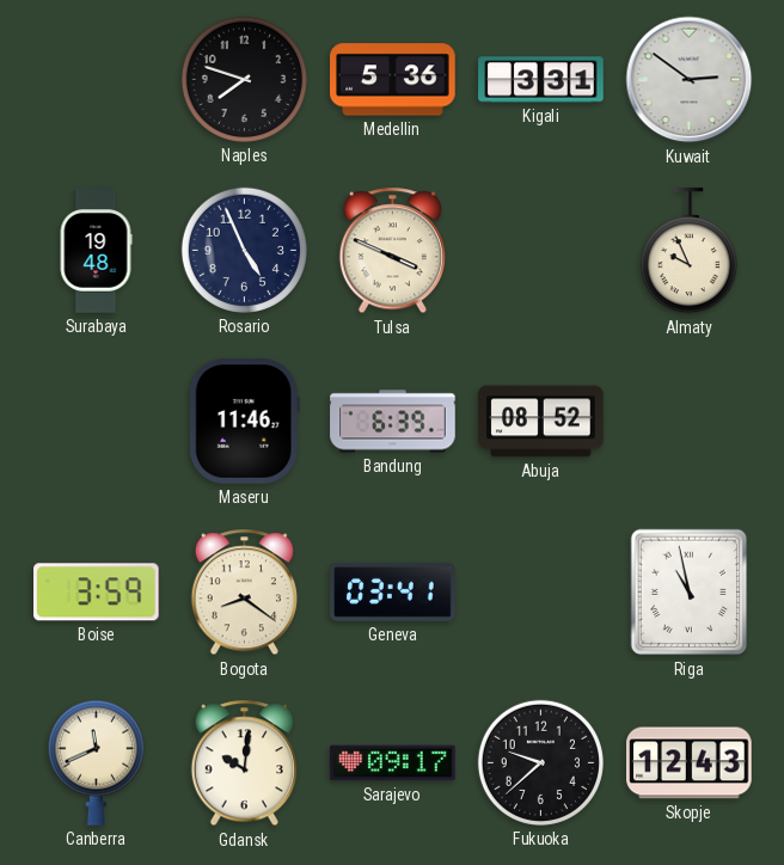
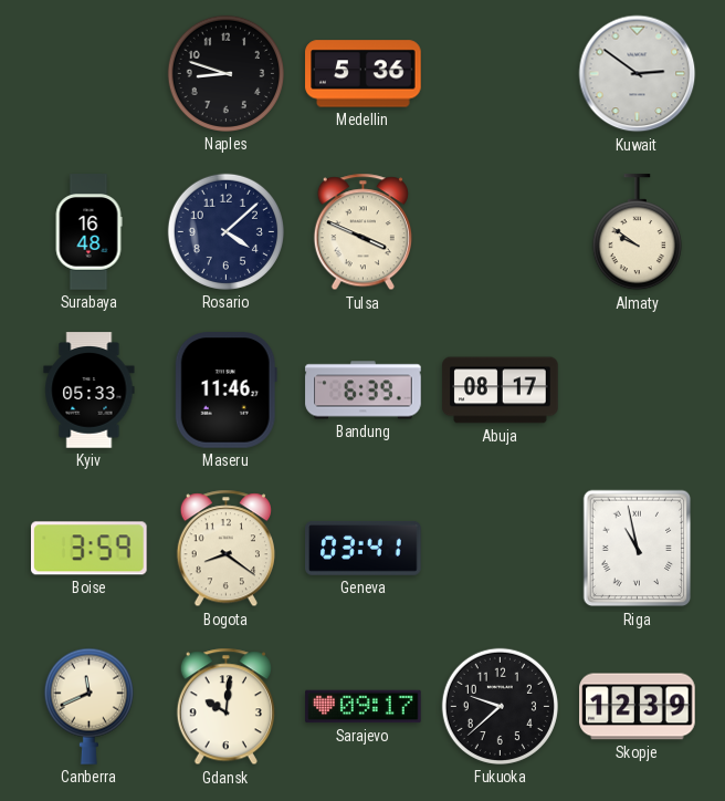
Naples: 7:48 -> 8:48 (225, 73)
Kigali: 3:31 -> none (541, 80)
Surabaya: 19:48 -> 16:48 (88, 232)
Rosario: 4:56 -> 4:08 (225, 231)
Almaty: 9:56 -> 9:51 (637, 232)
Kyiv: none -> 05:33 (90, 391)
Abuja: 08:52 -> 08:17 (501, 391)
Skopje: 12:43 -> 12:39 (638, 707)
